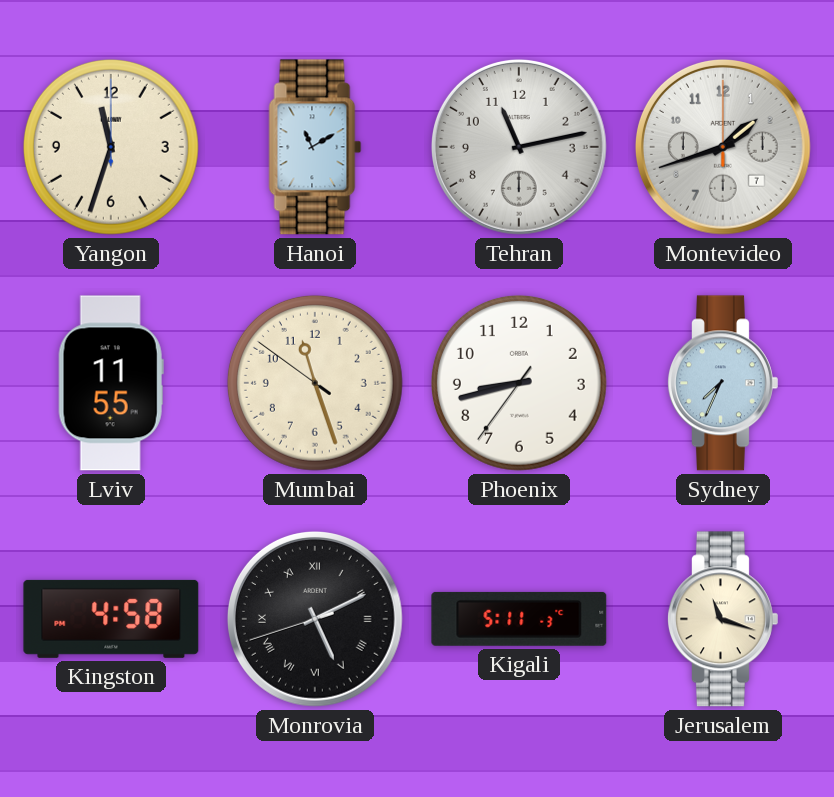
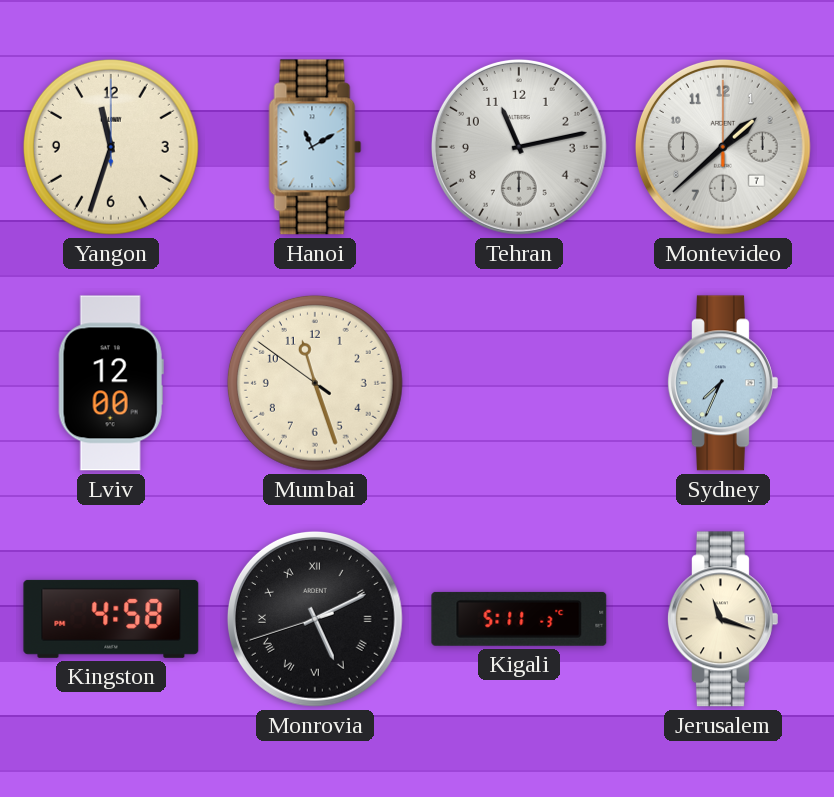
Montevideo: 1:42 -> 1:38 (723, 147)
Lviv: 11:55 -> 12:00 (111, 383)
Phoenix: 8:42 -> none (519, 383)
